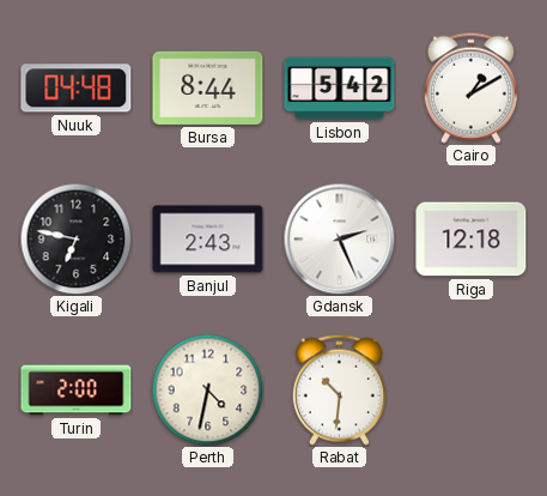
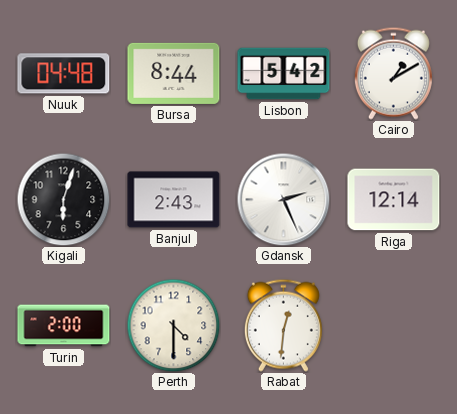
Kigali: 6:47 -> 6:03 (63, 199)
Riga: 12:18 -> 12:14 (394, 200)
Perth: 4:32 -> 4:30 (173, 325)
Rabat: 10:31 -> 12:31 (283, 325)
